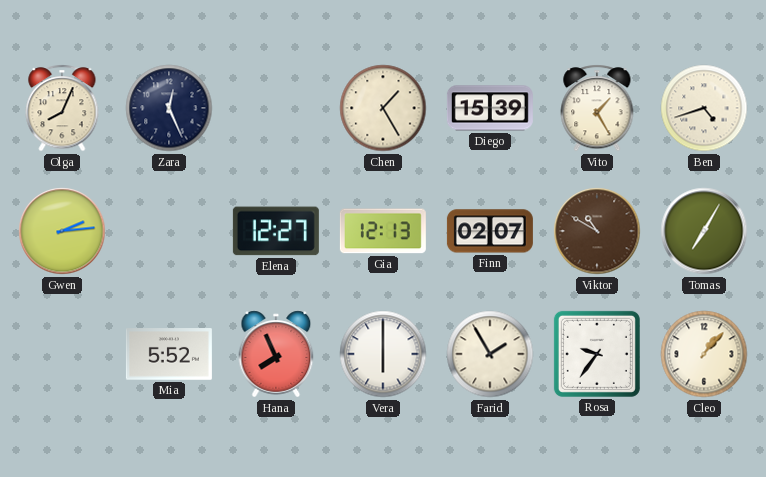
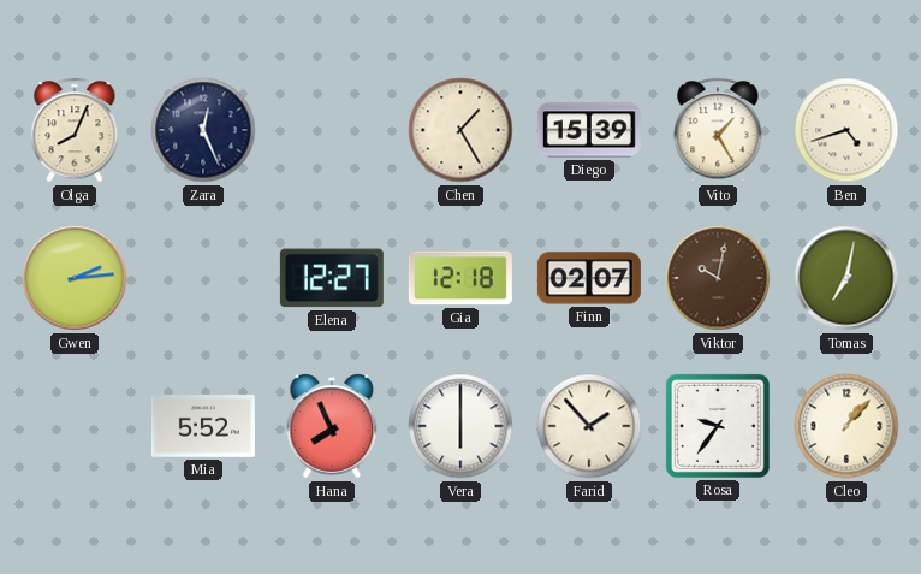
Gia: 12:13 -> 12:18 (460, 278)
Viktor: 10:50 -> 10:02 (718, 278)
Tomas: 7:05 -> 7:02 (846, 278)
Farid: 1:55 -> 1:53 (589, 426)
